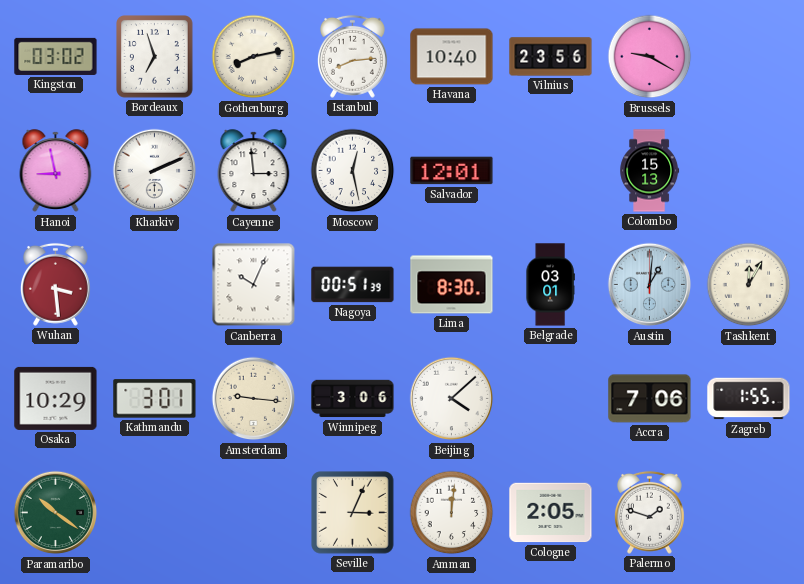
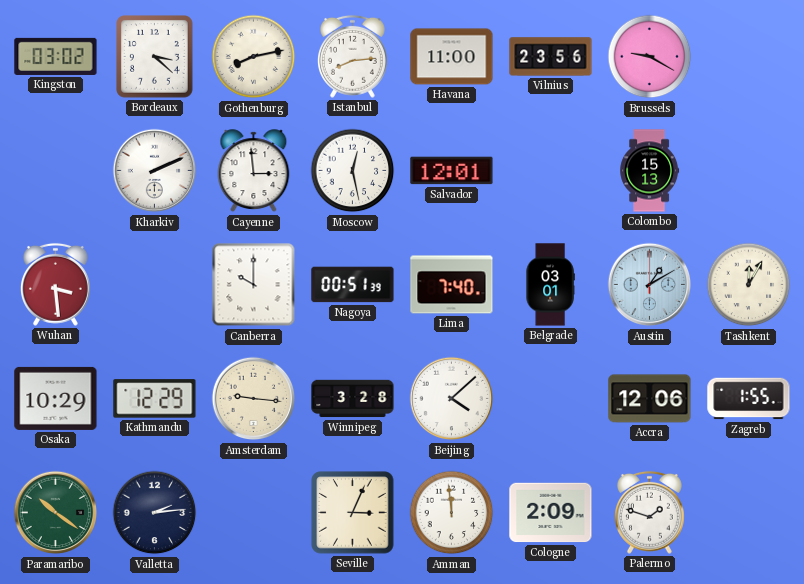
Bordeaux: 6:57 -> 3:22 (155, 57)
Havana: 10:40 -> 11:00 (452, 57)
Hanoi: 8:58 -> none (56, 171)
Canberra: 10:04 -> 10:00 (254, 285)
Lima: 8:30 -> 7:40 (452, 285)
Austin: 1:01 -> 1:10 (650, 285)
Kathmandu: 3:01 -> 12:29 (155, 399)
Winnipeg: 3:06 -> 3:28 (353, 399)
Accra: 7:06 -> 12:06 (650, 399)
Valletta: none -> 2:14 (155, 513)
Amman: 12:01 -> 11:59 (452, 513)
Cologne: 2:05 -> 2:09 (551, 513)
